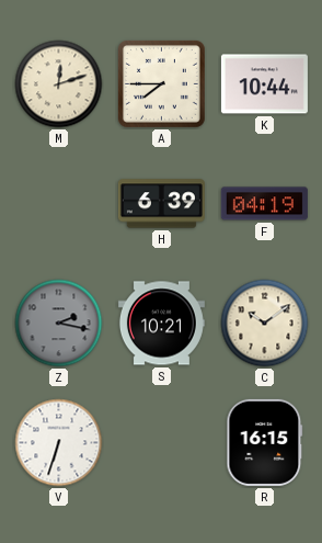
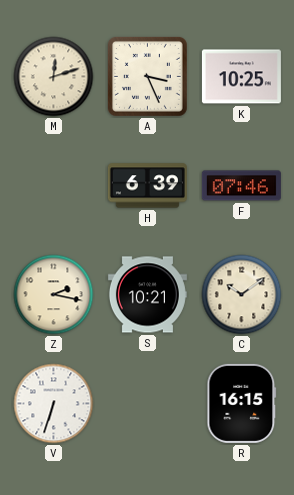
A: 7:45 -> 3:26 (147, 76)
K: 10:44 -> 10:25 (241, 77)
F: 04:19 -> 07:46 (241, 186)
Z dial: grey -> cream (54, 295)
